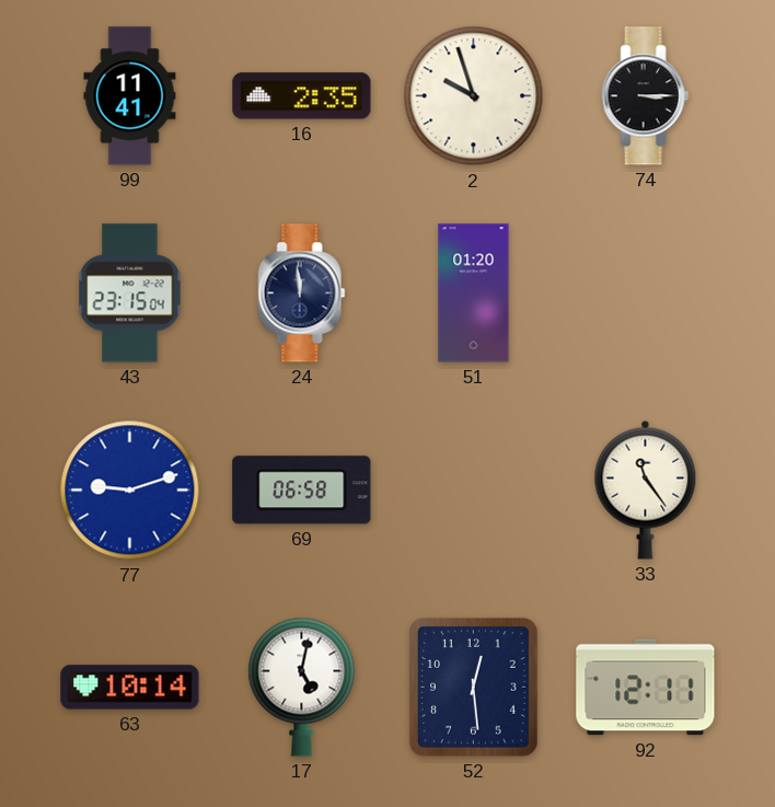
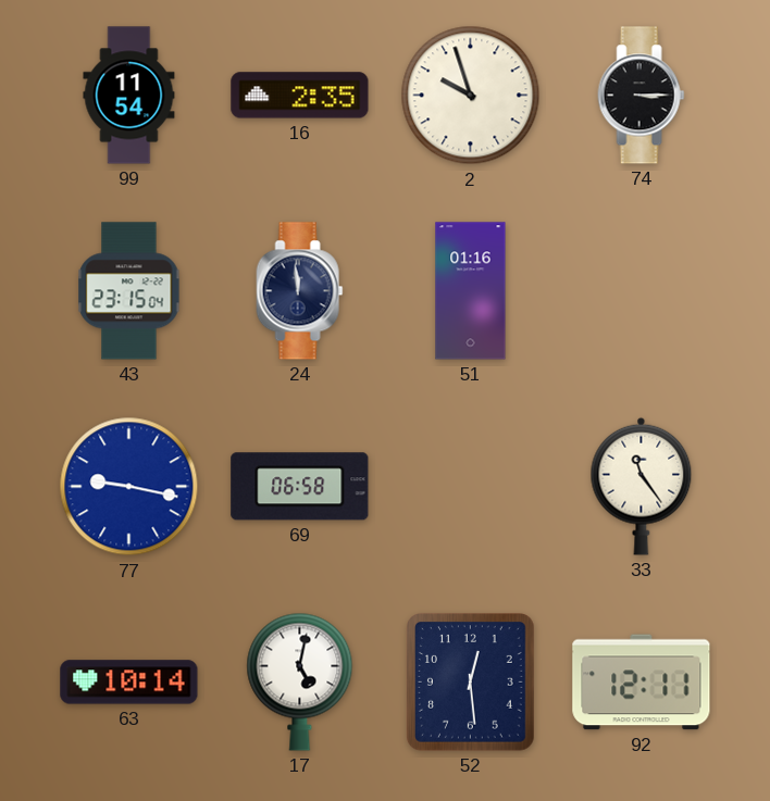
99: 11:41 -> 11:54 (129, 96)
51: 01:20 -> 01:16 (471, 291)
77: 9:12 -> 9:17 (129, 487)
